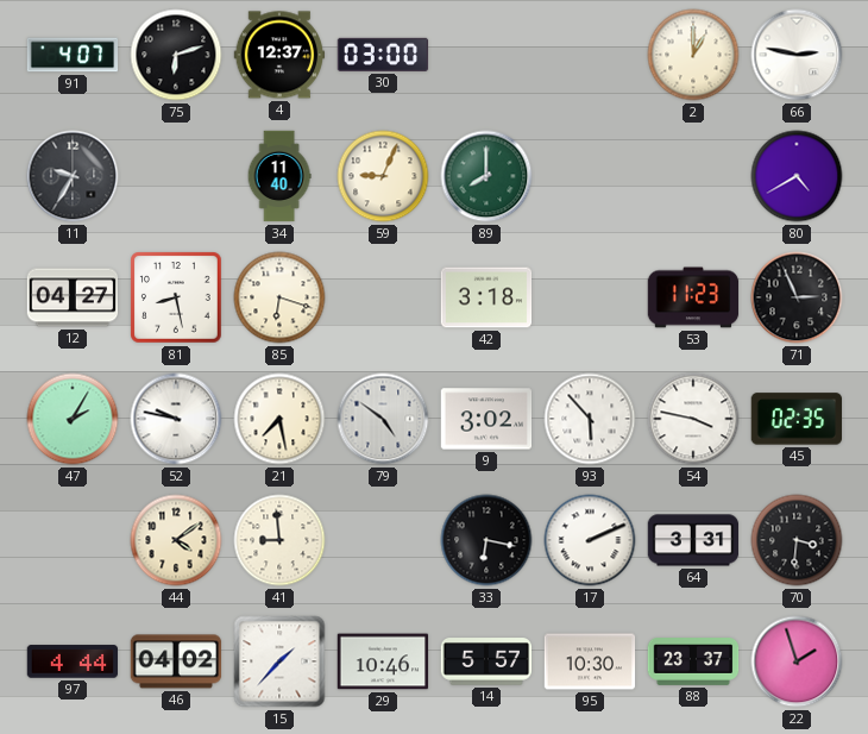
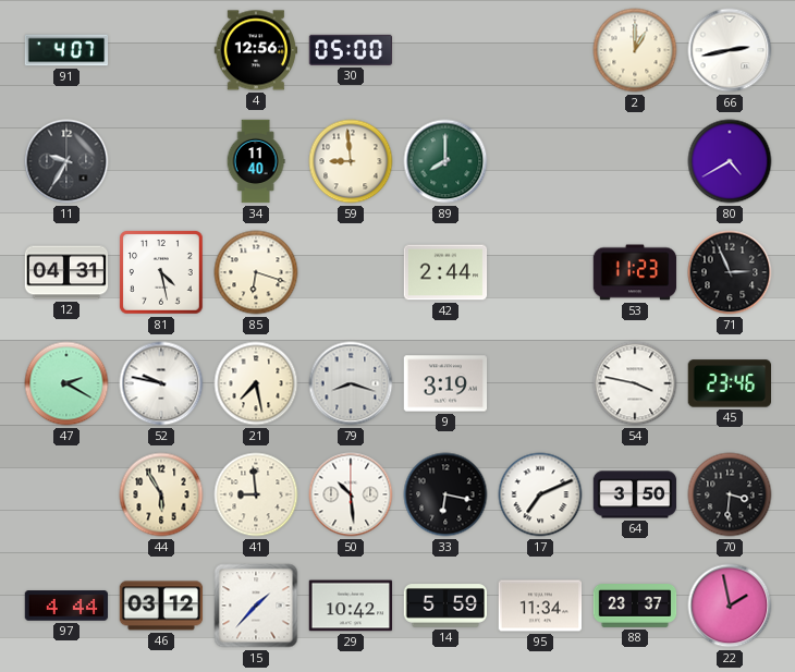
75: 6:12 -> none (176, 55)
4: 12:37 -> 12:56 (256, 50)
30: 03:00 -> 05:00 (351, 50)
66: 2:47 -> 2:43 (730, 50)
59: 9:04 -> 8:59 (351, 161)
12: 04:27 -> 04:31 (66, 272)
81: 8:28 -> 4:28 (161, 272)
42: 3:18 -> 2:44 (445, 272)
47: 2:05 -> 2:20 (66, 383)
79: 4:51 -> 8:18 (351, 383)
9: 3:02 -> 3:19 (445, 383)
93: 5:53 -> none (590, 419)
45: 02:35 -> 23:46 (729, 383)
44: 4:09 -> 5:55 (161, 494)
50: none -> 10:29 (351, 494)
17: 2:11 -> 7:11 (540, 494)
64: 3:31 -> 3:50 (635, 494)
46: 04:02 -> 03:12 (161, 606)
29: 10:46 -> 10:42 (351, 606)
14: 5:57 -> 5:59 (445, 606)
95: 10:30 -> 11:34 (540, 606)
22: 1:57 -> 1:58 (730, 606)
